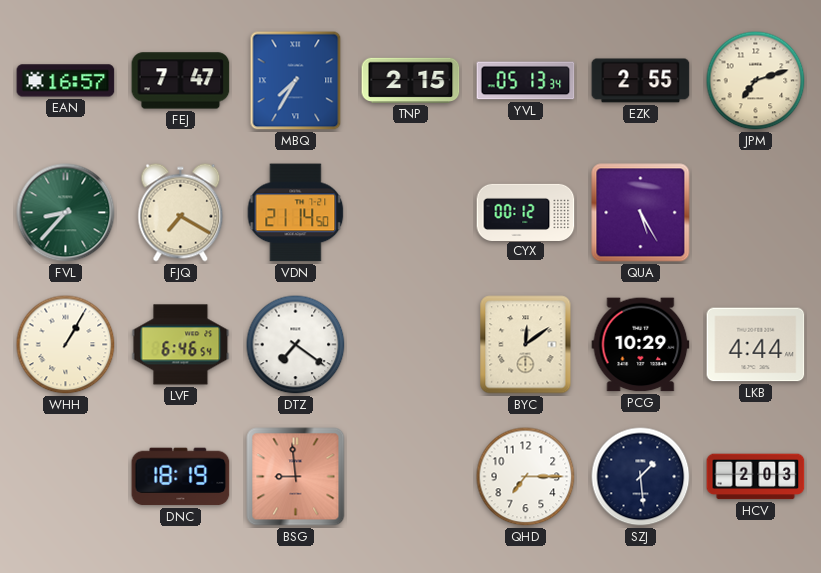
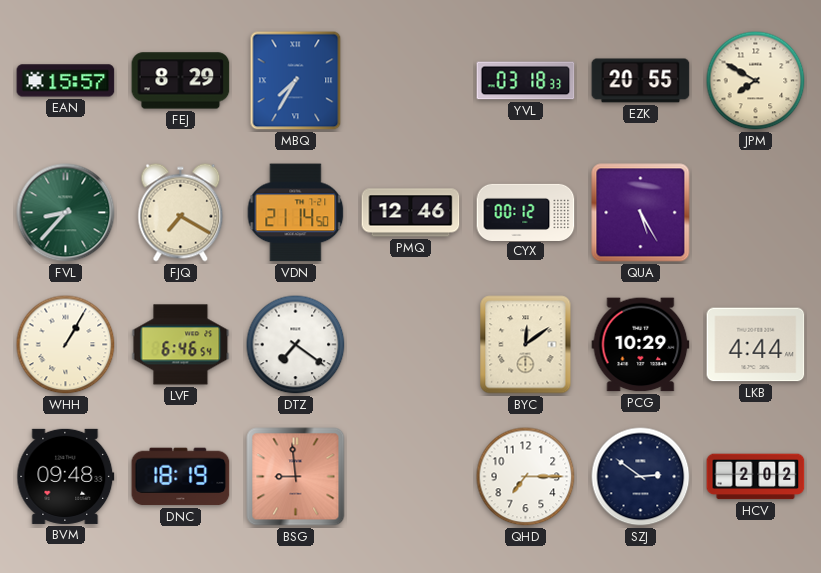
EAN: 16:57 -> 15:57 (66, 81)
FEJ: 7:47 -> 8:29 (181, 81)
TNP: 2:15 -> none (411, 80)
YVL: 05:13 -> 03:18 (526, 81)
EZK: 2:55 -> 20:55 (641, 81)
JPM: 7:12 -> 7:50 (756, 81)
PMQ: none -> 12:46 (411, 213)
BVM: none -> 09:48 (66, 476)
SZJ: 1:29 -> 2:51 (641, 477)
HCV: 2:03 -> 2:02 (756, 477)
